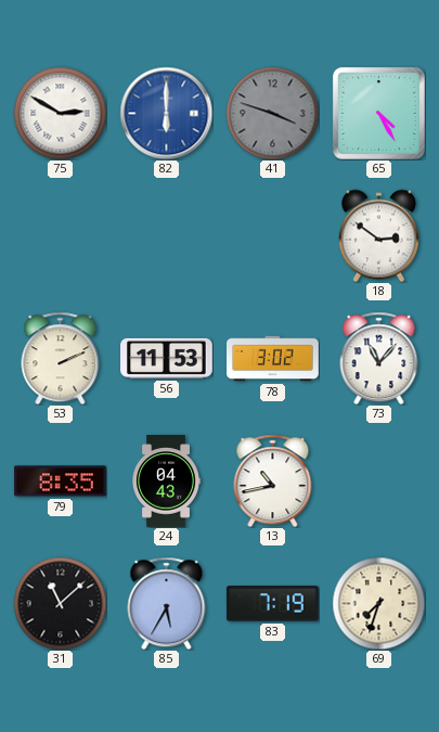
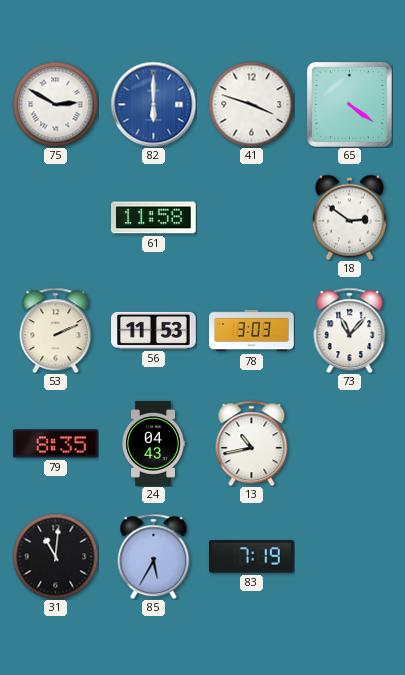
41 dial: grey -> white (251, 104)
65: 4:25 -> 4:21 (349, 104)
61: none -> 11:58 (154, 218)
78: 3:02 -> 3:03 (252, 331)
31: 11:08 -> 11:01 (55, 556)
69: 7:33 -> none (378, 603)
